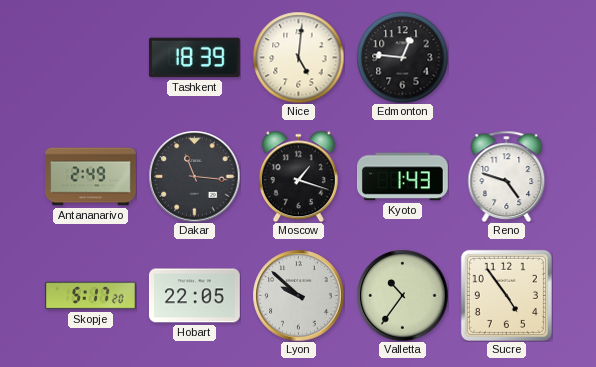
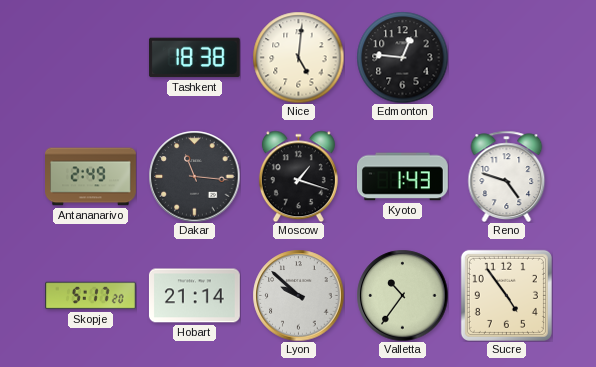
Tashkent: 18:39 -> 18:38 (194, 58)
Hobart: 22:05 -> 21:14 (194, 296)
